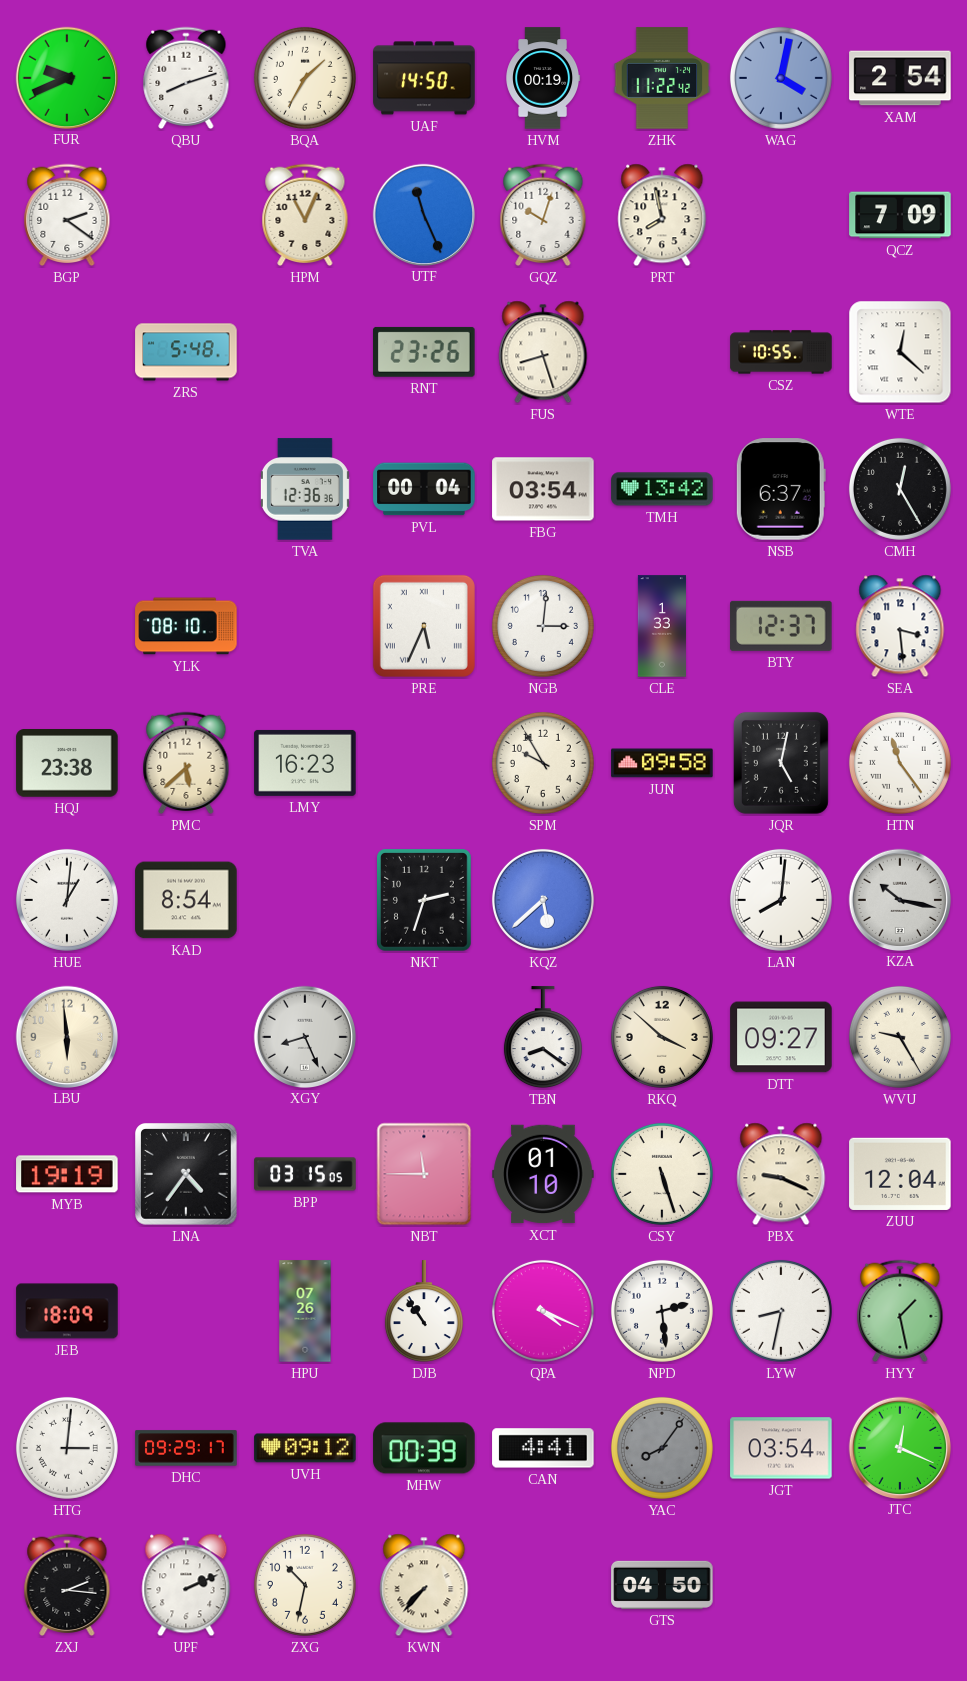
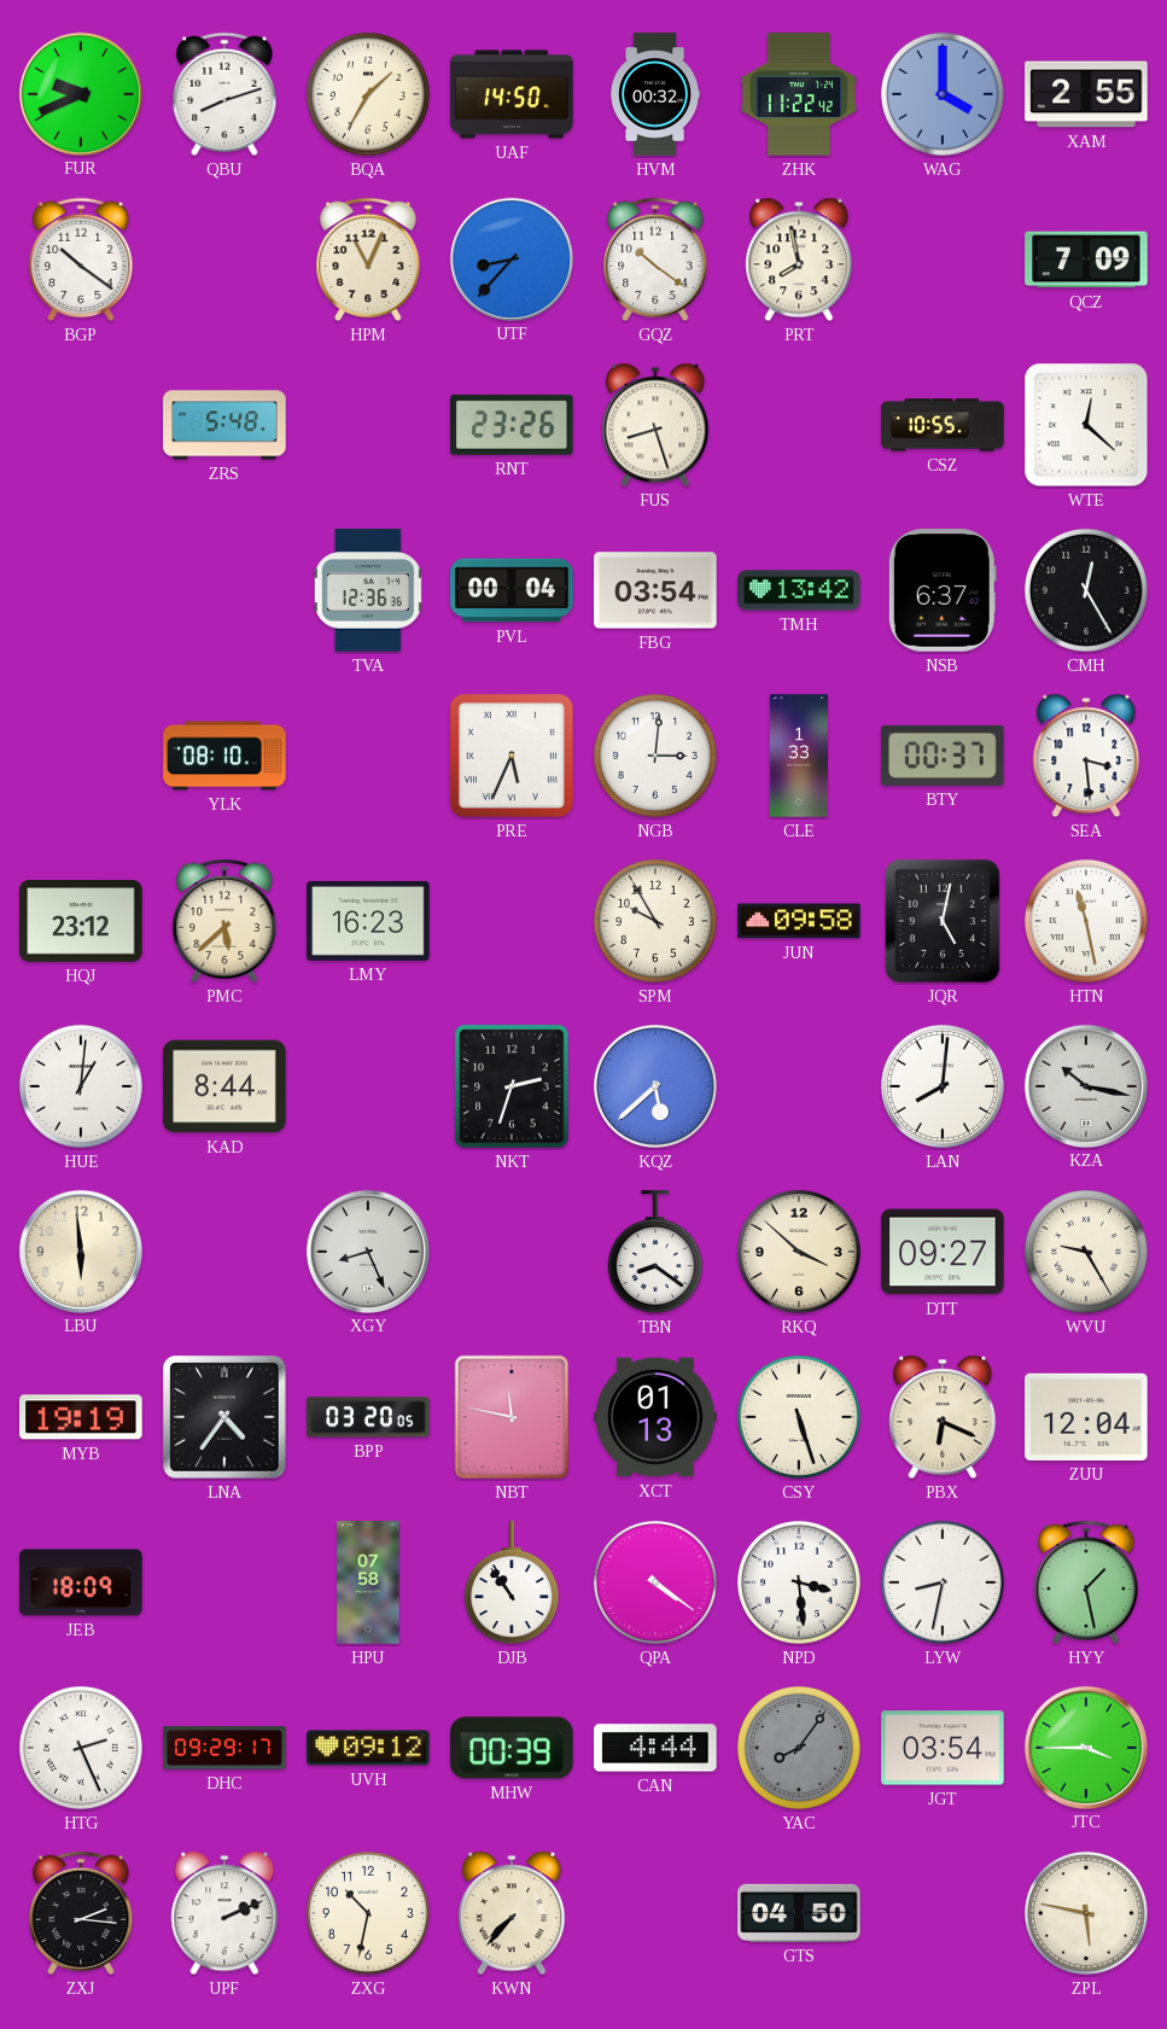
HVM: 00:19 -> 00:32 (655, 94)
WAG: 4:02 -> 4:00 (943, 94)
XAM: 2:54 -> 2:55 (1086, 94)
BGP: 2:21 -> 10:21 (81, 260)
UTF: 11:26 -> 8:37 (510, 258)
GQZ: 10:03 -> 10:21 (655, 260)
BTY: 12:37 -> 00:37 (943, 756)
HQJ: 23:38 -> 23:12 (81, 922)
HTN: 11:24 -> 11:28 (1086, 921)
KAD: 8:54 -> 8:44 (224, 1086)
BPP: 03:15 -> 03:20 (368, 1417)
NBT: 11:45 -> 11:47 (512, 1417)
XCT: 01:10 -> 01:13 (655, 1417)
PBX: 9:19 -> 6:19 (943, 1417)
HPU: 07:26 -> 07:58 (368, 1582)
QPA: 4:19 -> 4:21 (655, 1582)
NPD: 2:29 -> 3:29 (799, 1582)
HTG: 3:01 -> 2:26 (81, 1748)
CAN: 4:41 -> 4:44 (655, 1748)
JTC: 12:19 -> 3:45 (1085, 1747)
ZPL: none -> 5:47 (1086, 1913)
